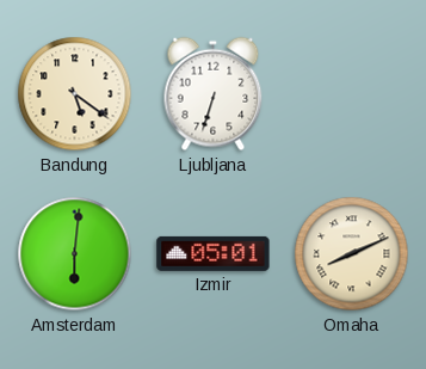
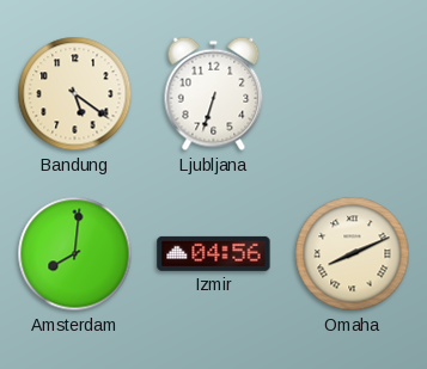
Amsterdam: 6:01 -> 8:01 (75, 254)
Izmir: 05:01 -> 04:56 (214, 253)
